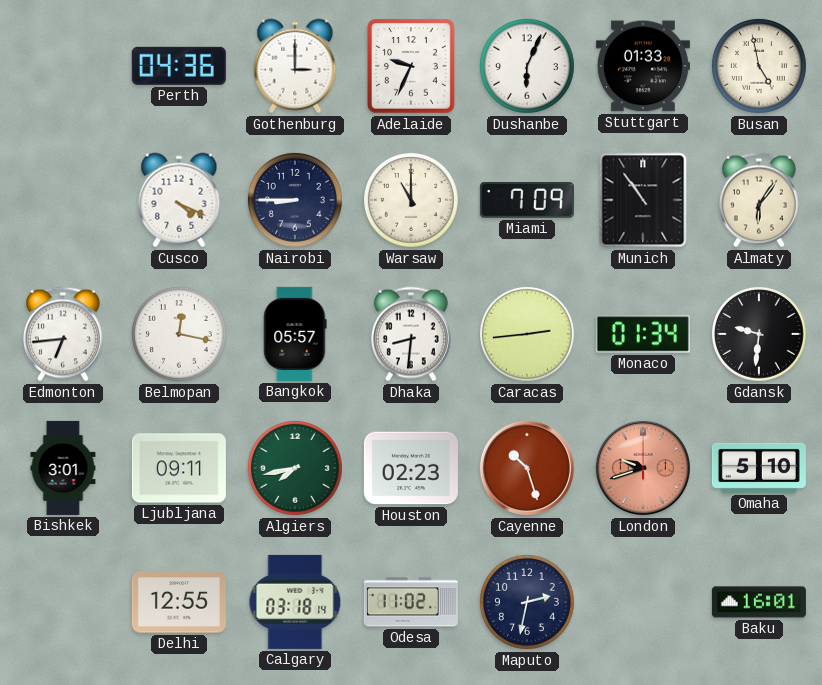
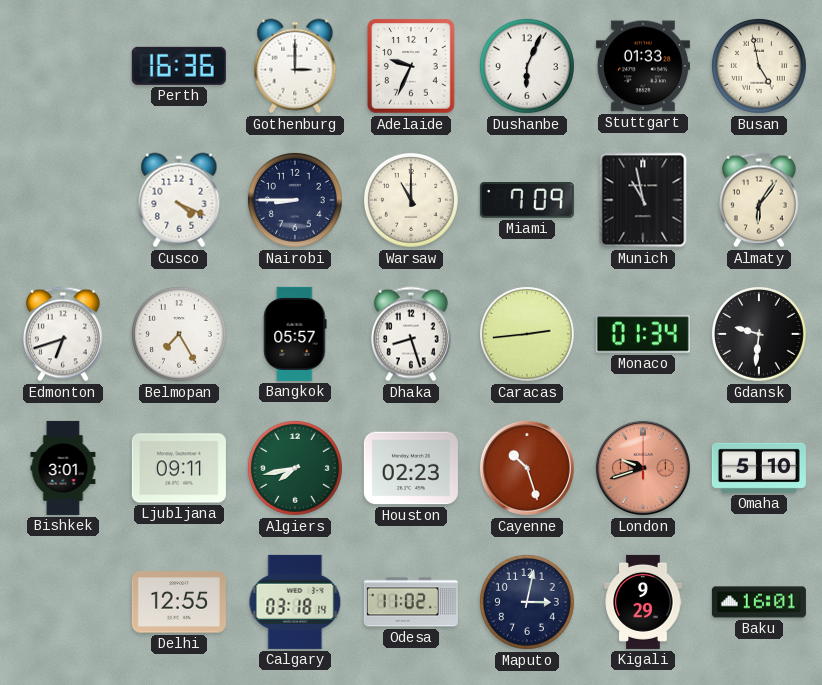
Perth: 04:36 -> 16:36 (179, 66)
Munich: 10:54 -> 10:58 (643, 200)
Edmonton: 6:44 -> 6:42 (63, 334)
Belmopan: 12:17 -> 7:25 (179, 334)
Dhaka: 8:31 -> 8:27 (411, 334)
Maputo: 2:32 -> 3:02 (527, 602)
Kigali: none -> 9:29 (643, 602)
